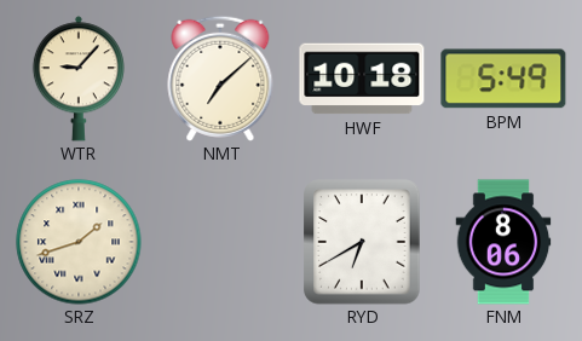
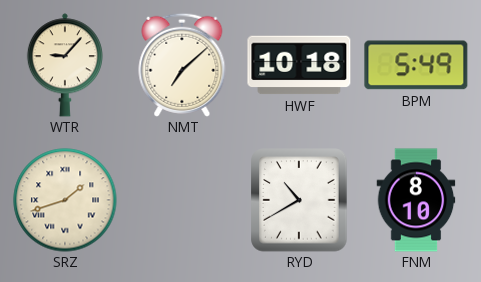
RYD: 6:40 -> 10:40 (299, 200)
FNM: 8:06 -> 8:10 (416, 200)
